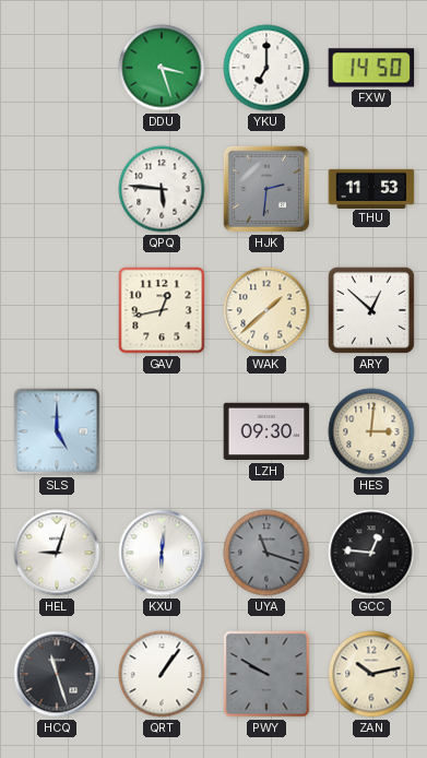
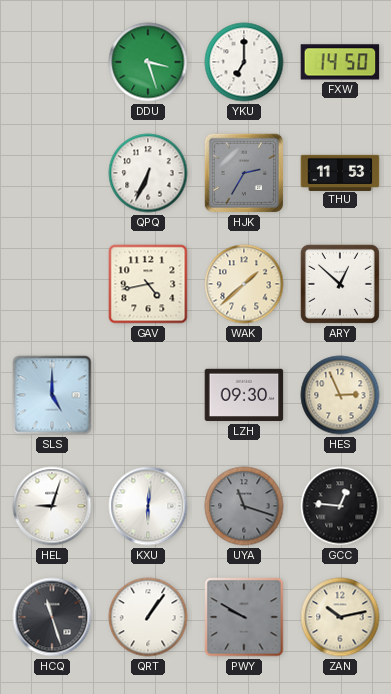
QPQ: 5:46 -> 6:34 (148, 173)
HJK: 2:31 -> 2:35 (244, 173)
GAV: 12:43 -> 4:43 (148, 284)
HES: 3:01 -> 2:56 (340, 395)
